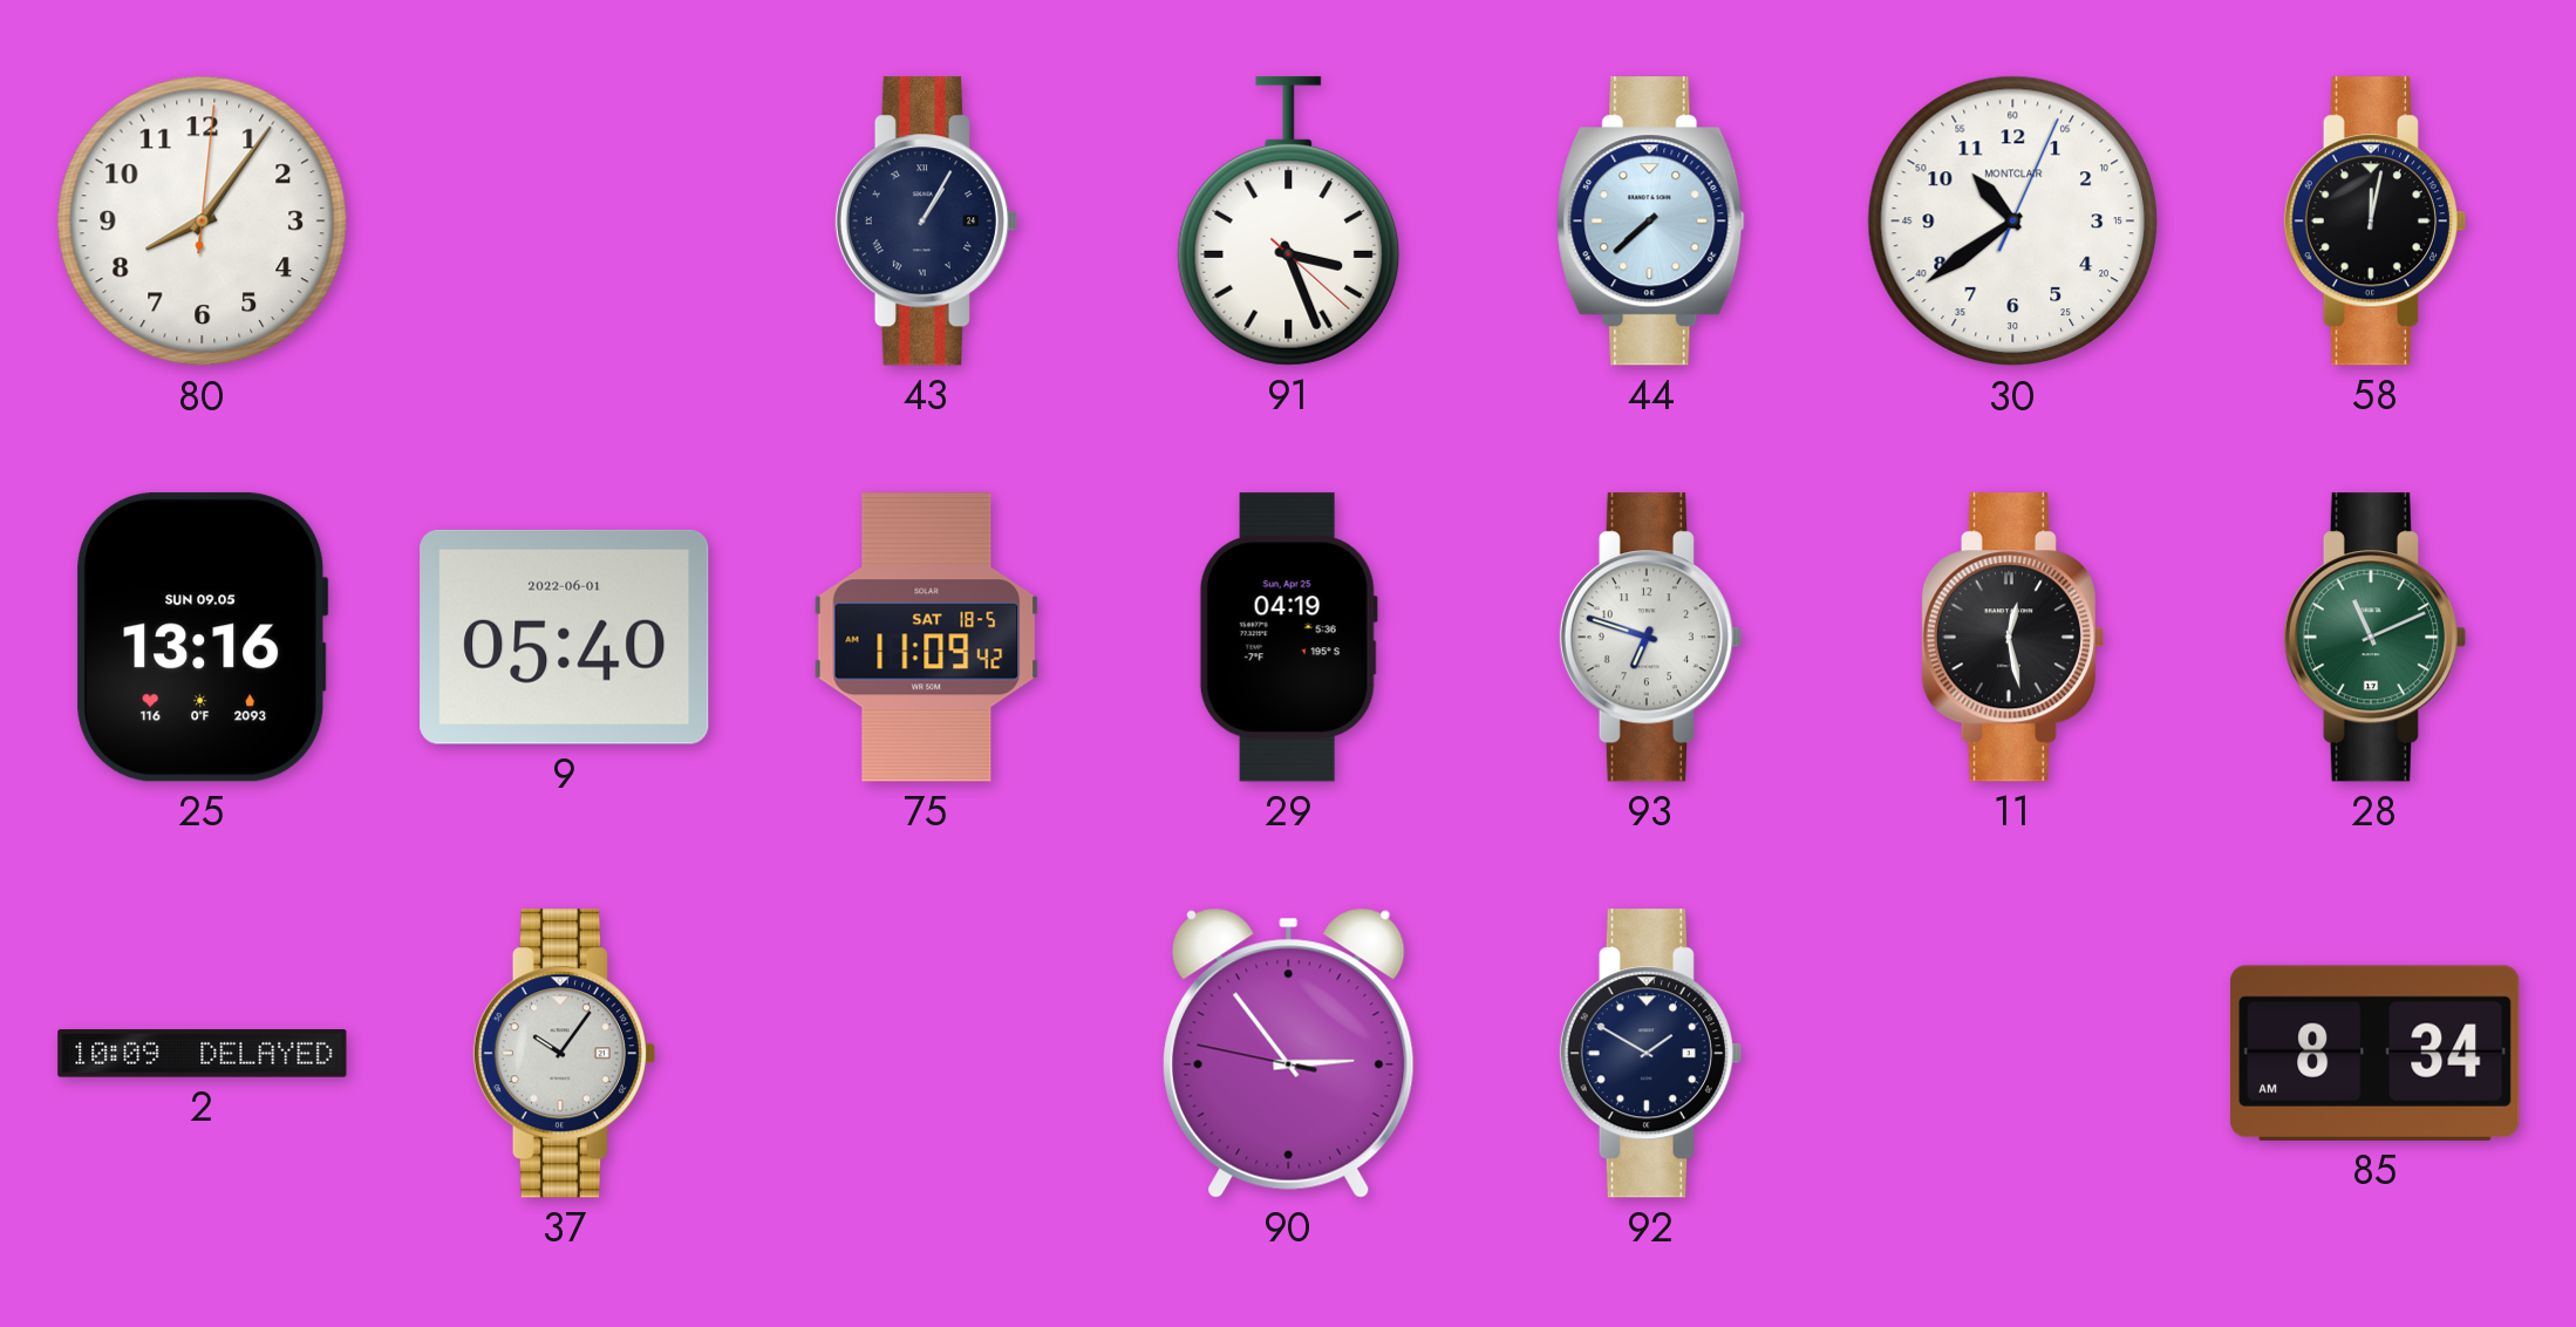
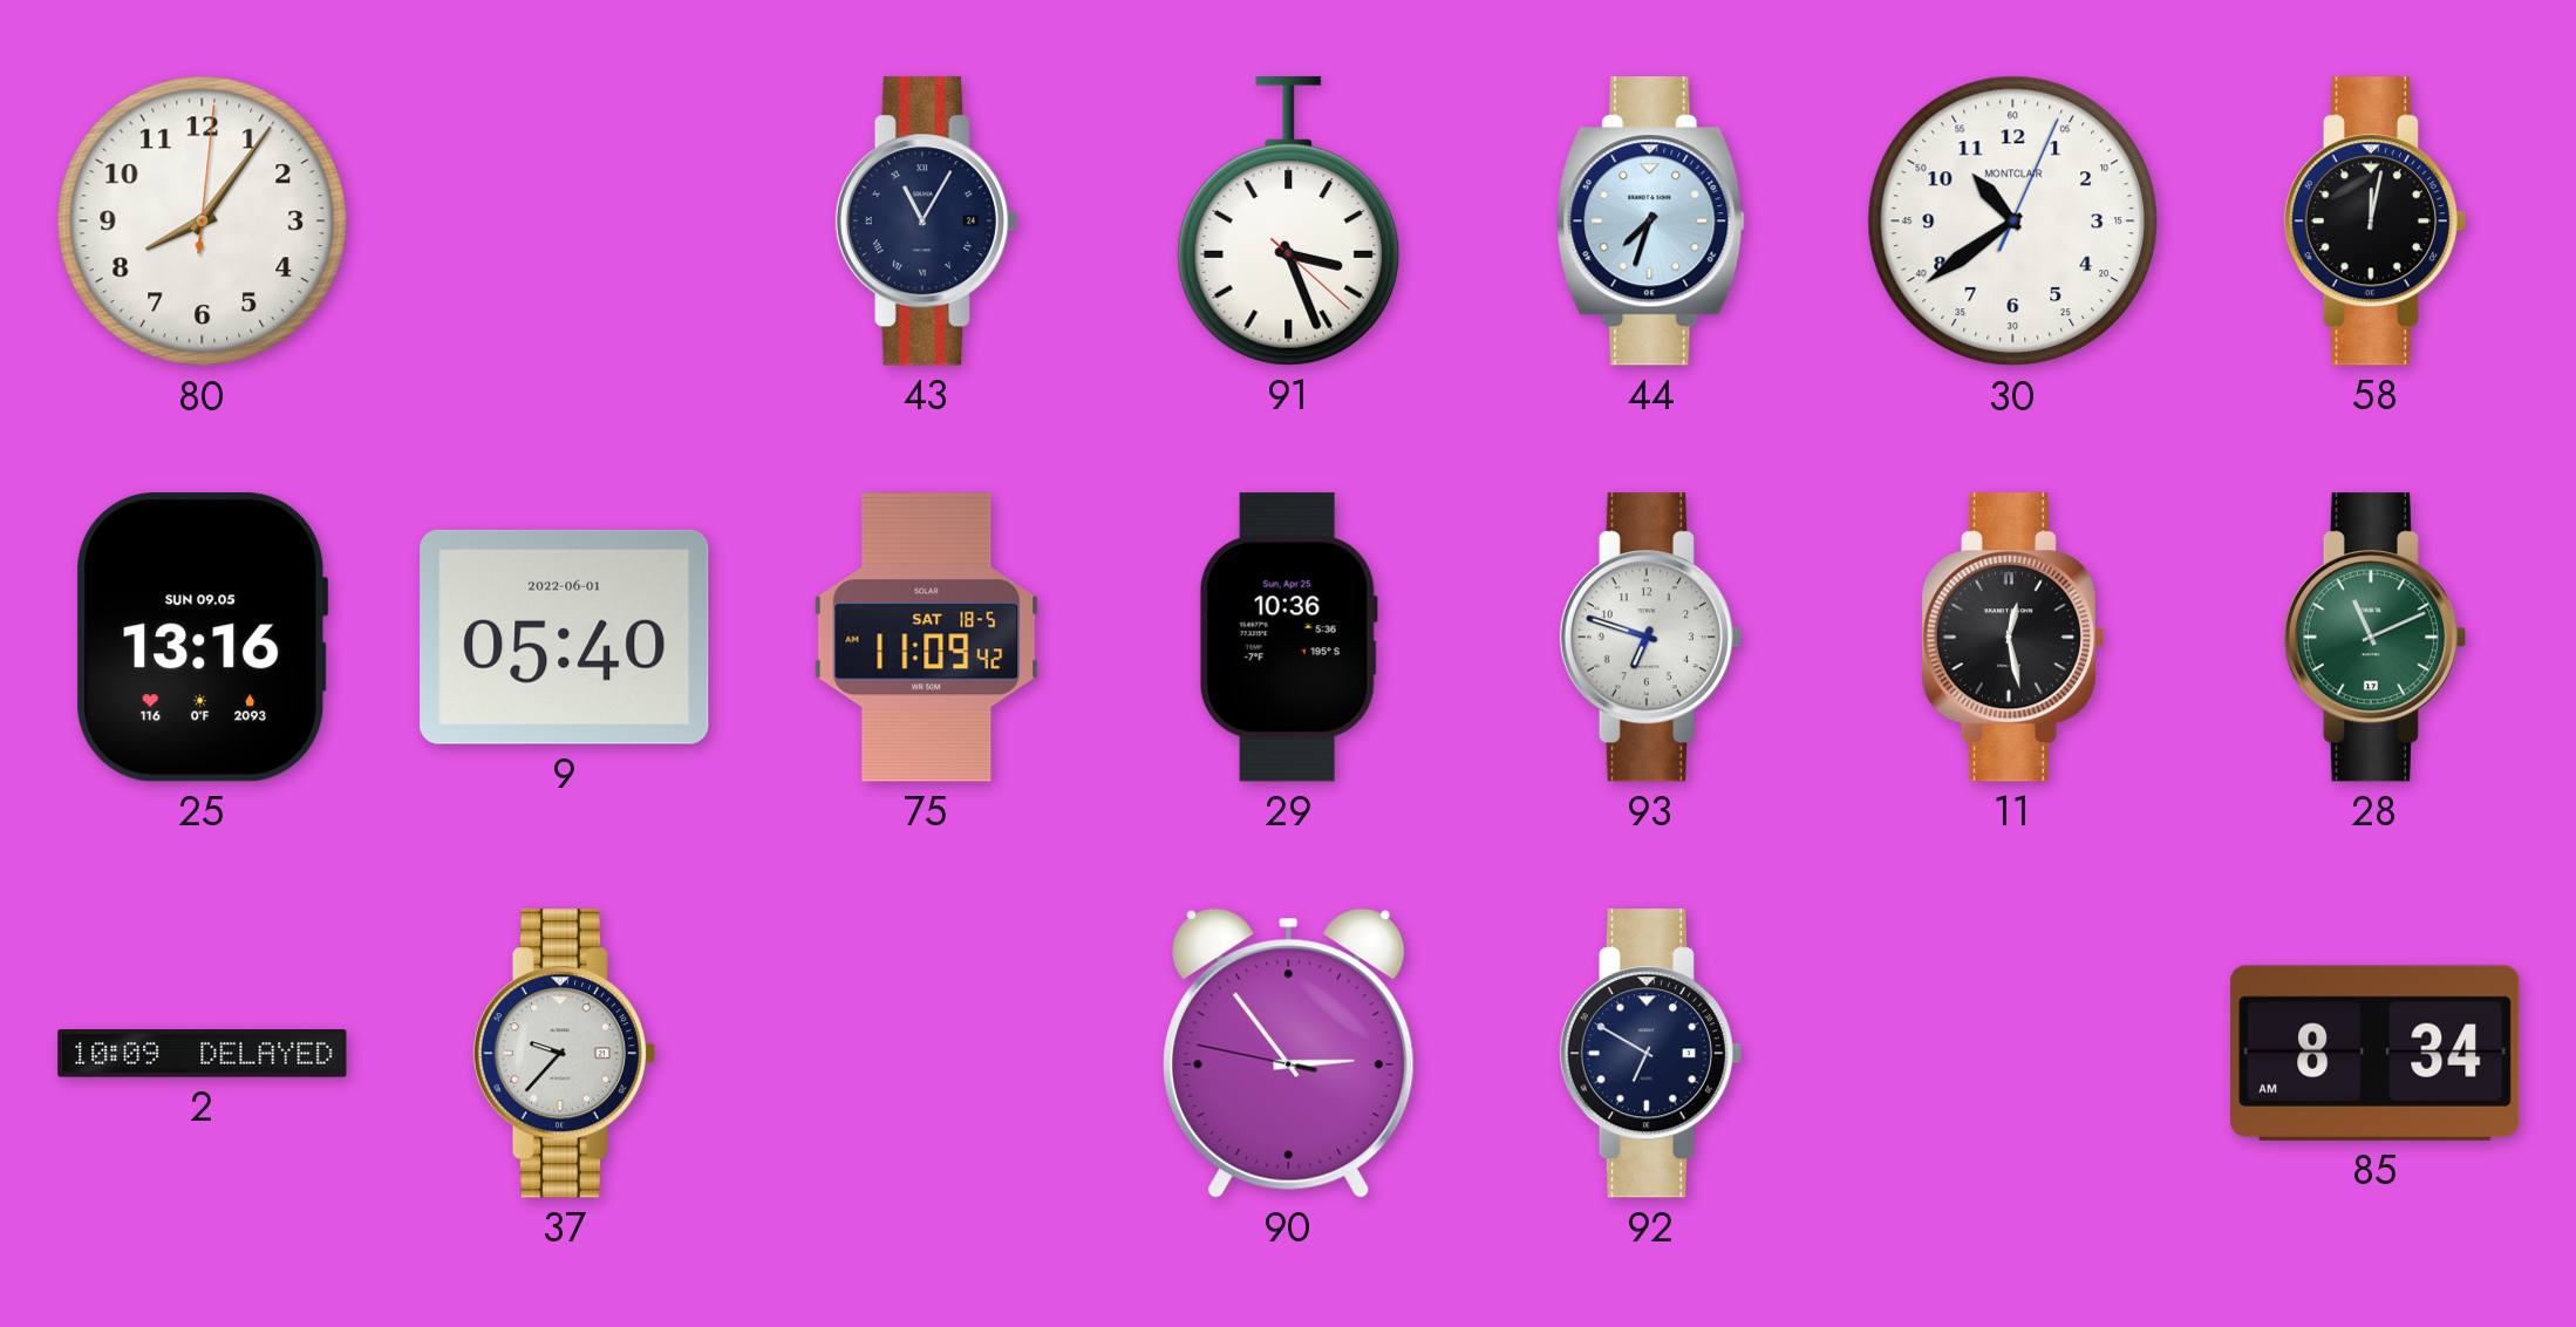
43: 1:05 -> 11:05 (926, 222)
44: 7:38 -> 7:33 (1651, 222)
29: 04:19 -> 10:36 (1288, 638)
37: 10:06 -> 9:37 (564, 1054)
92: 1:50 -> 6:50 (1650, 1054)
